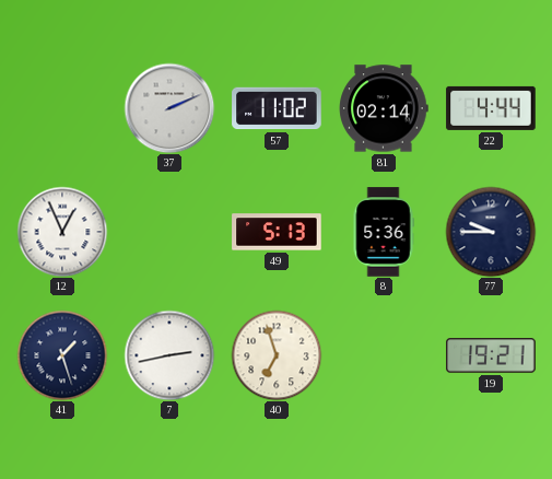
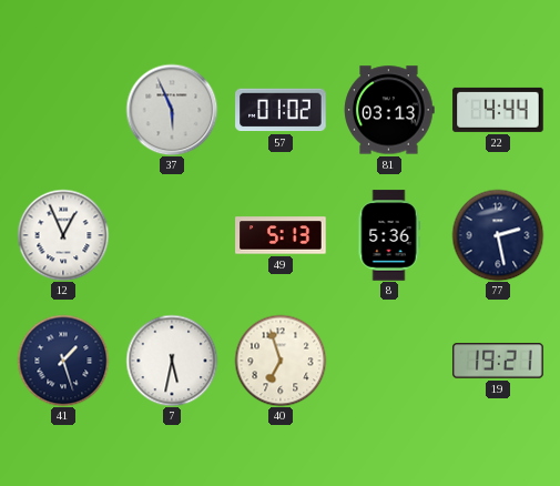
37: 2:11 -> 5:56 (172, 110)
57: 11:02 -> 01:02 (281, 110)
81: 02:14 -> 03:13 (389, 110)
77: 9:45 -> 2:28 (498, 235)
7: 2:43 -> 5:32 (172, 361)
